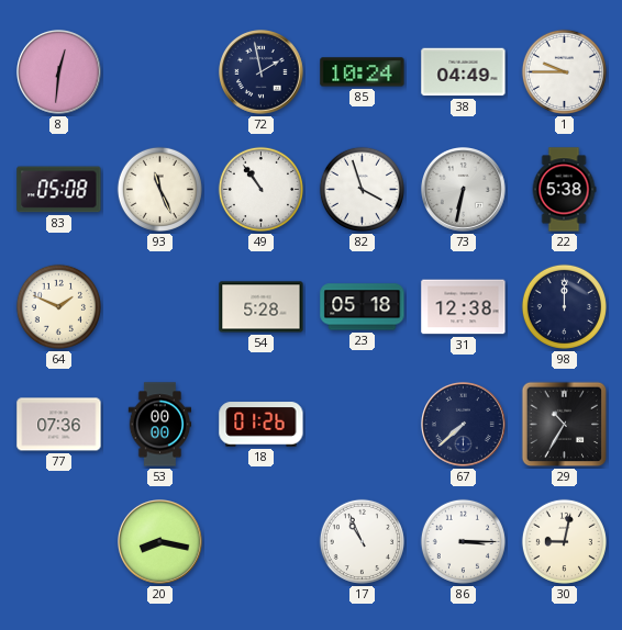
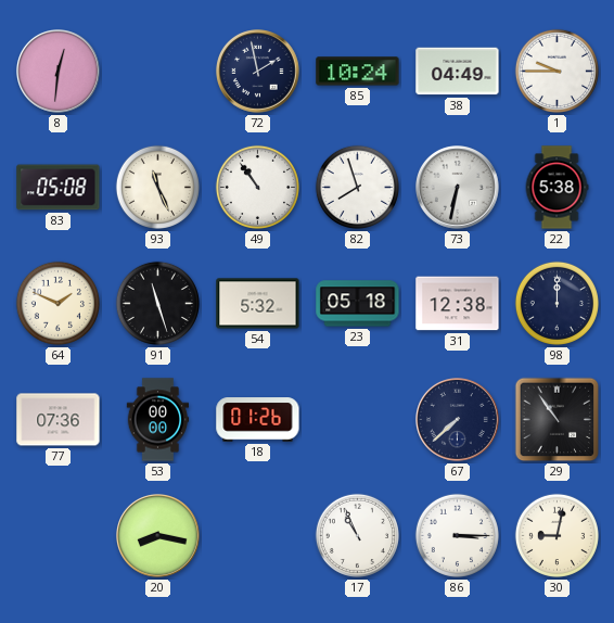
82: 3:57 -> 7:57 (357, 187)
91: none -> 11:27 (157, 303)
54: 5:28 -> 5:32 (258, 304)
29: 10:35 -> 10:54 (558, 420)
